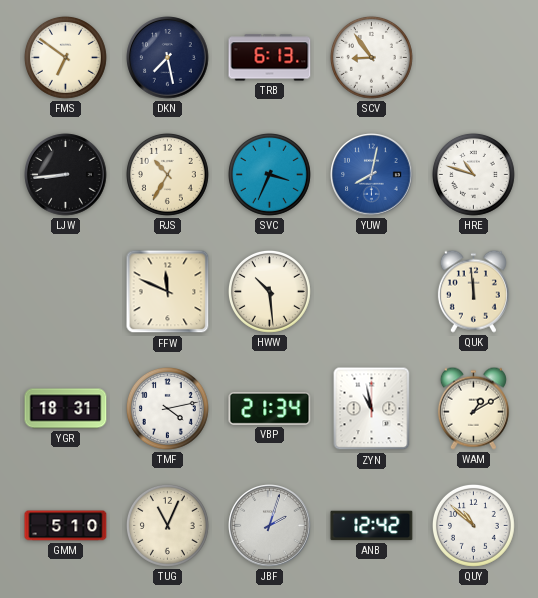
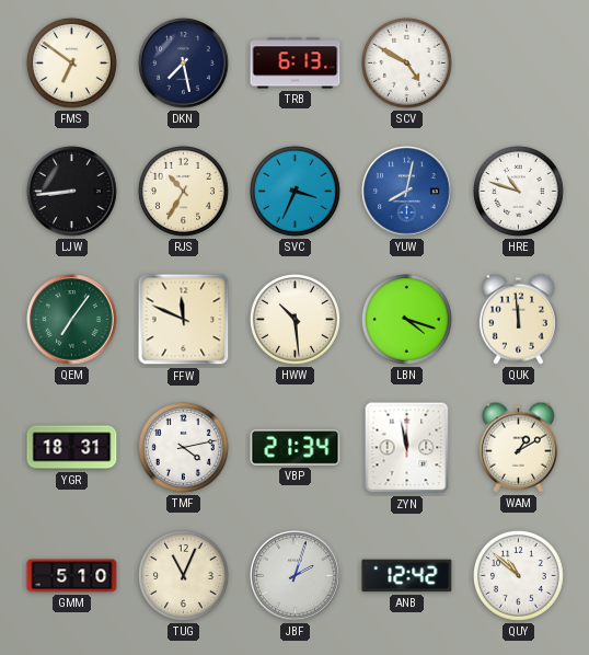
SCV: 8:54 -> 4:50 (406, 62)
QEM: none -> 7:06 (72, 320)
LBN: none -> 4:18 (406, 319)
ZYN: 10:58 -> 11:58 (407, 448)
